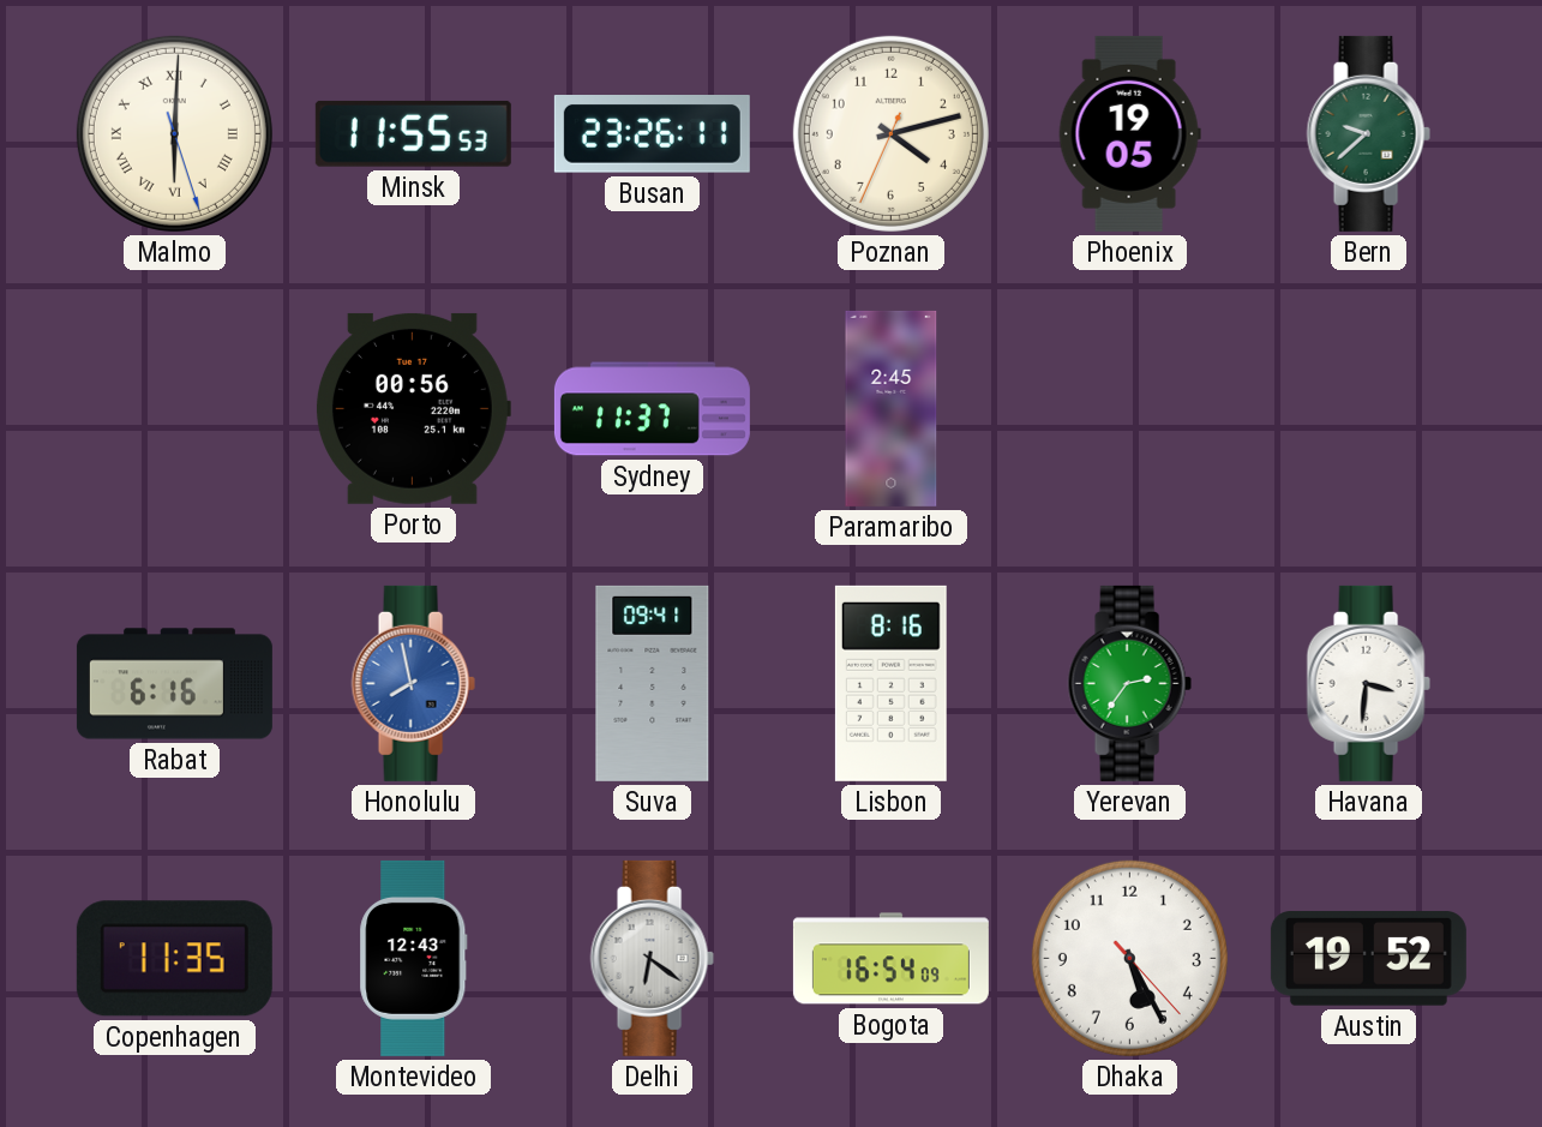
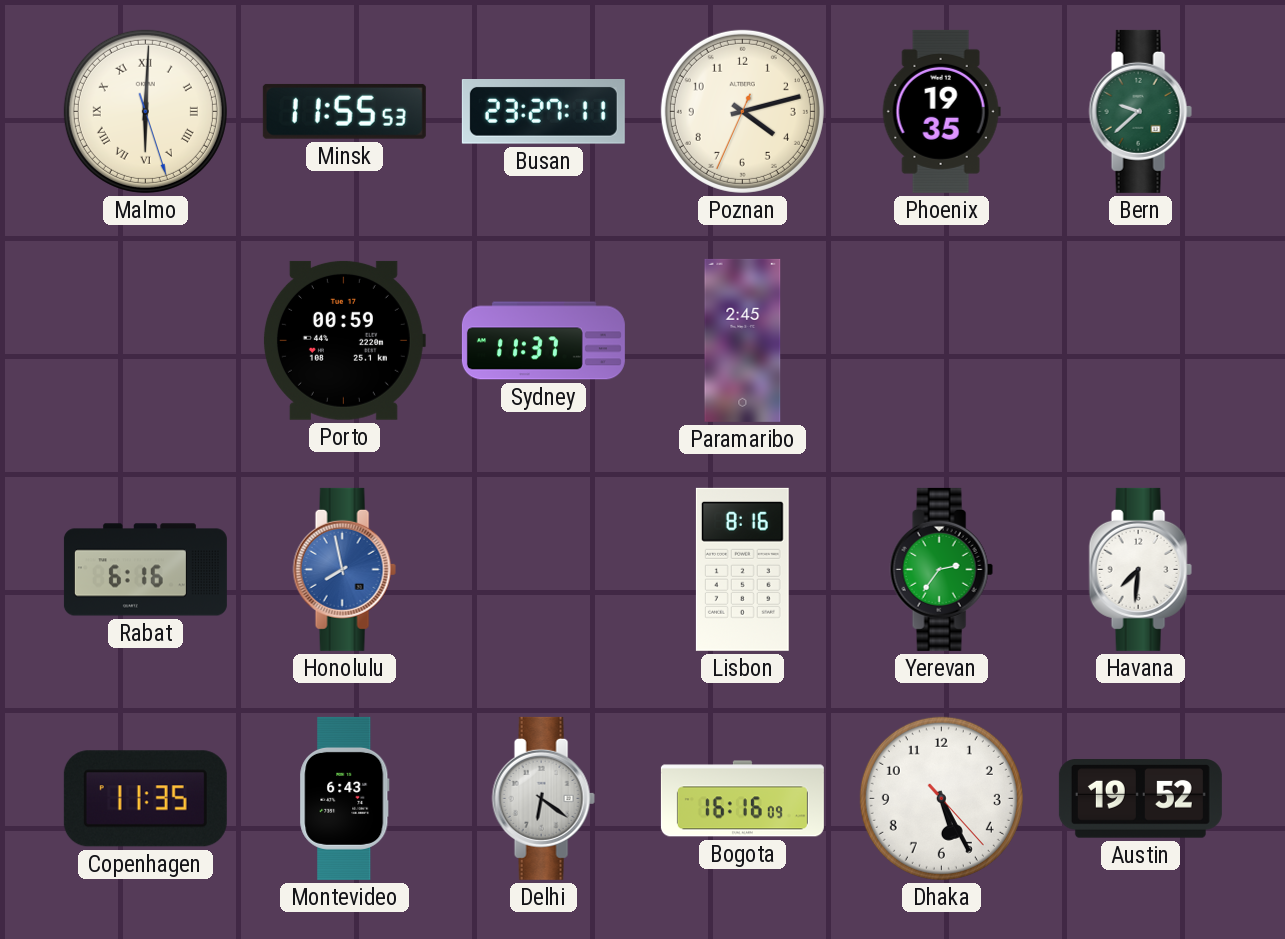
Busan: 23:26 -> 23:27 (543, 112)
Phoenix: 19:05 -> 19:35 (941, 111)
Porto: 00:56 -> 00:59 (344, 340)
Suva: 09:41 -> none (653, 683)
Havana: 3:31 -> 7:31 (1140, 569)
Montevideo: 12:43 -> 6:43 (345, 798)
Bogota: 16:54 -> 16:16 (742, 799)
